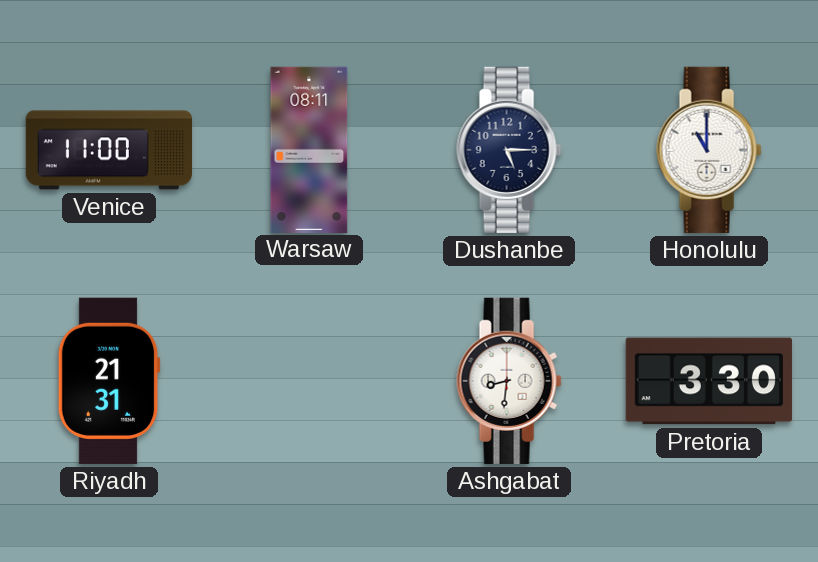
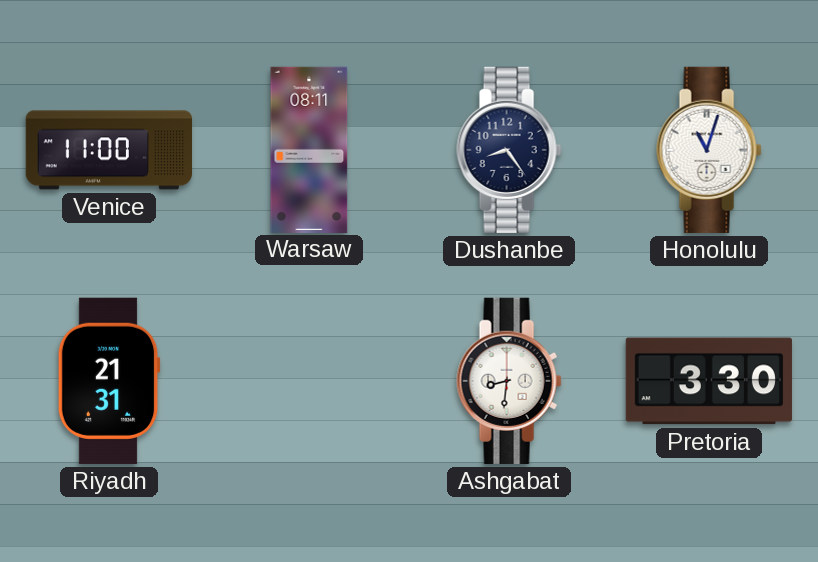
Dushanbe: 5:15 -> 8:24 (509, 150)
Honolulu: 11:00 -> 11:03 (709, 150)
